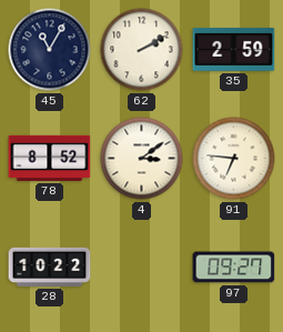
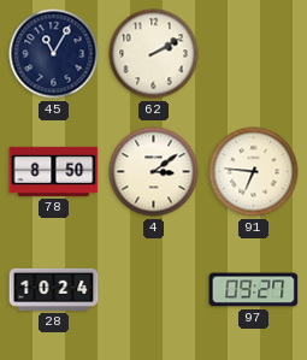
35: 2:59 -> none (234, 49)
78: 8:52 -> 8:50 (54, 171)
28: 10:22 -> 10:24 (54, 289)
